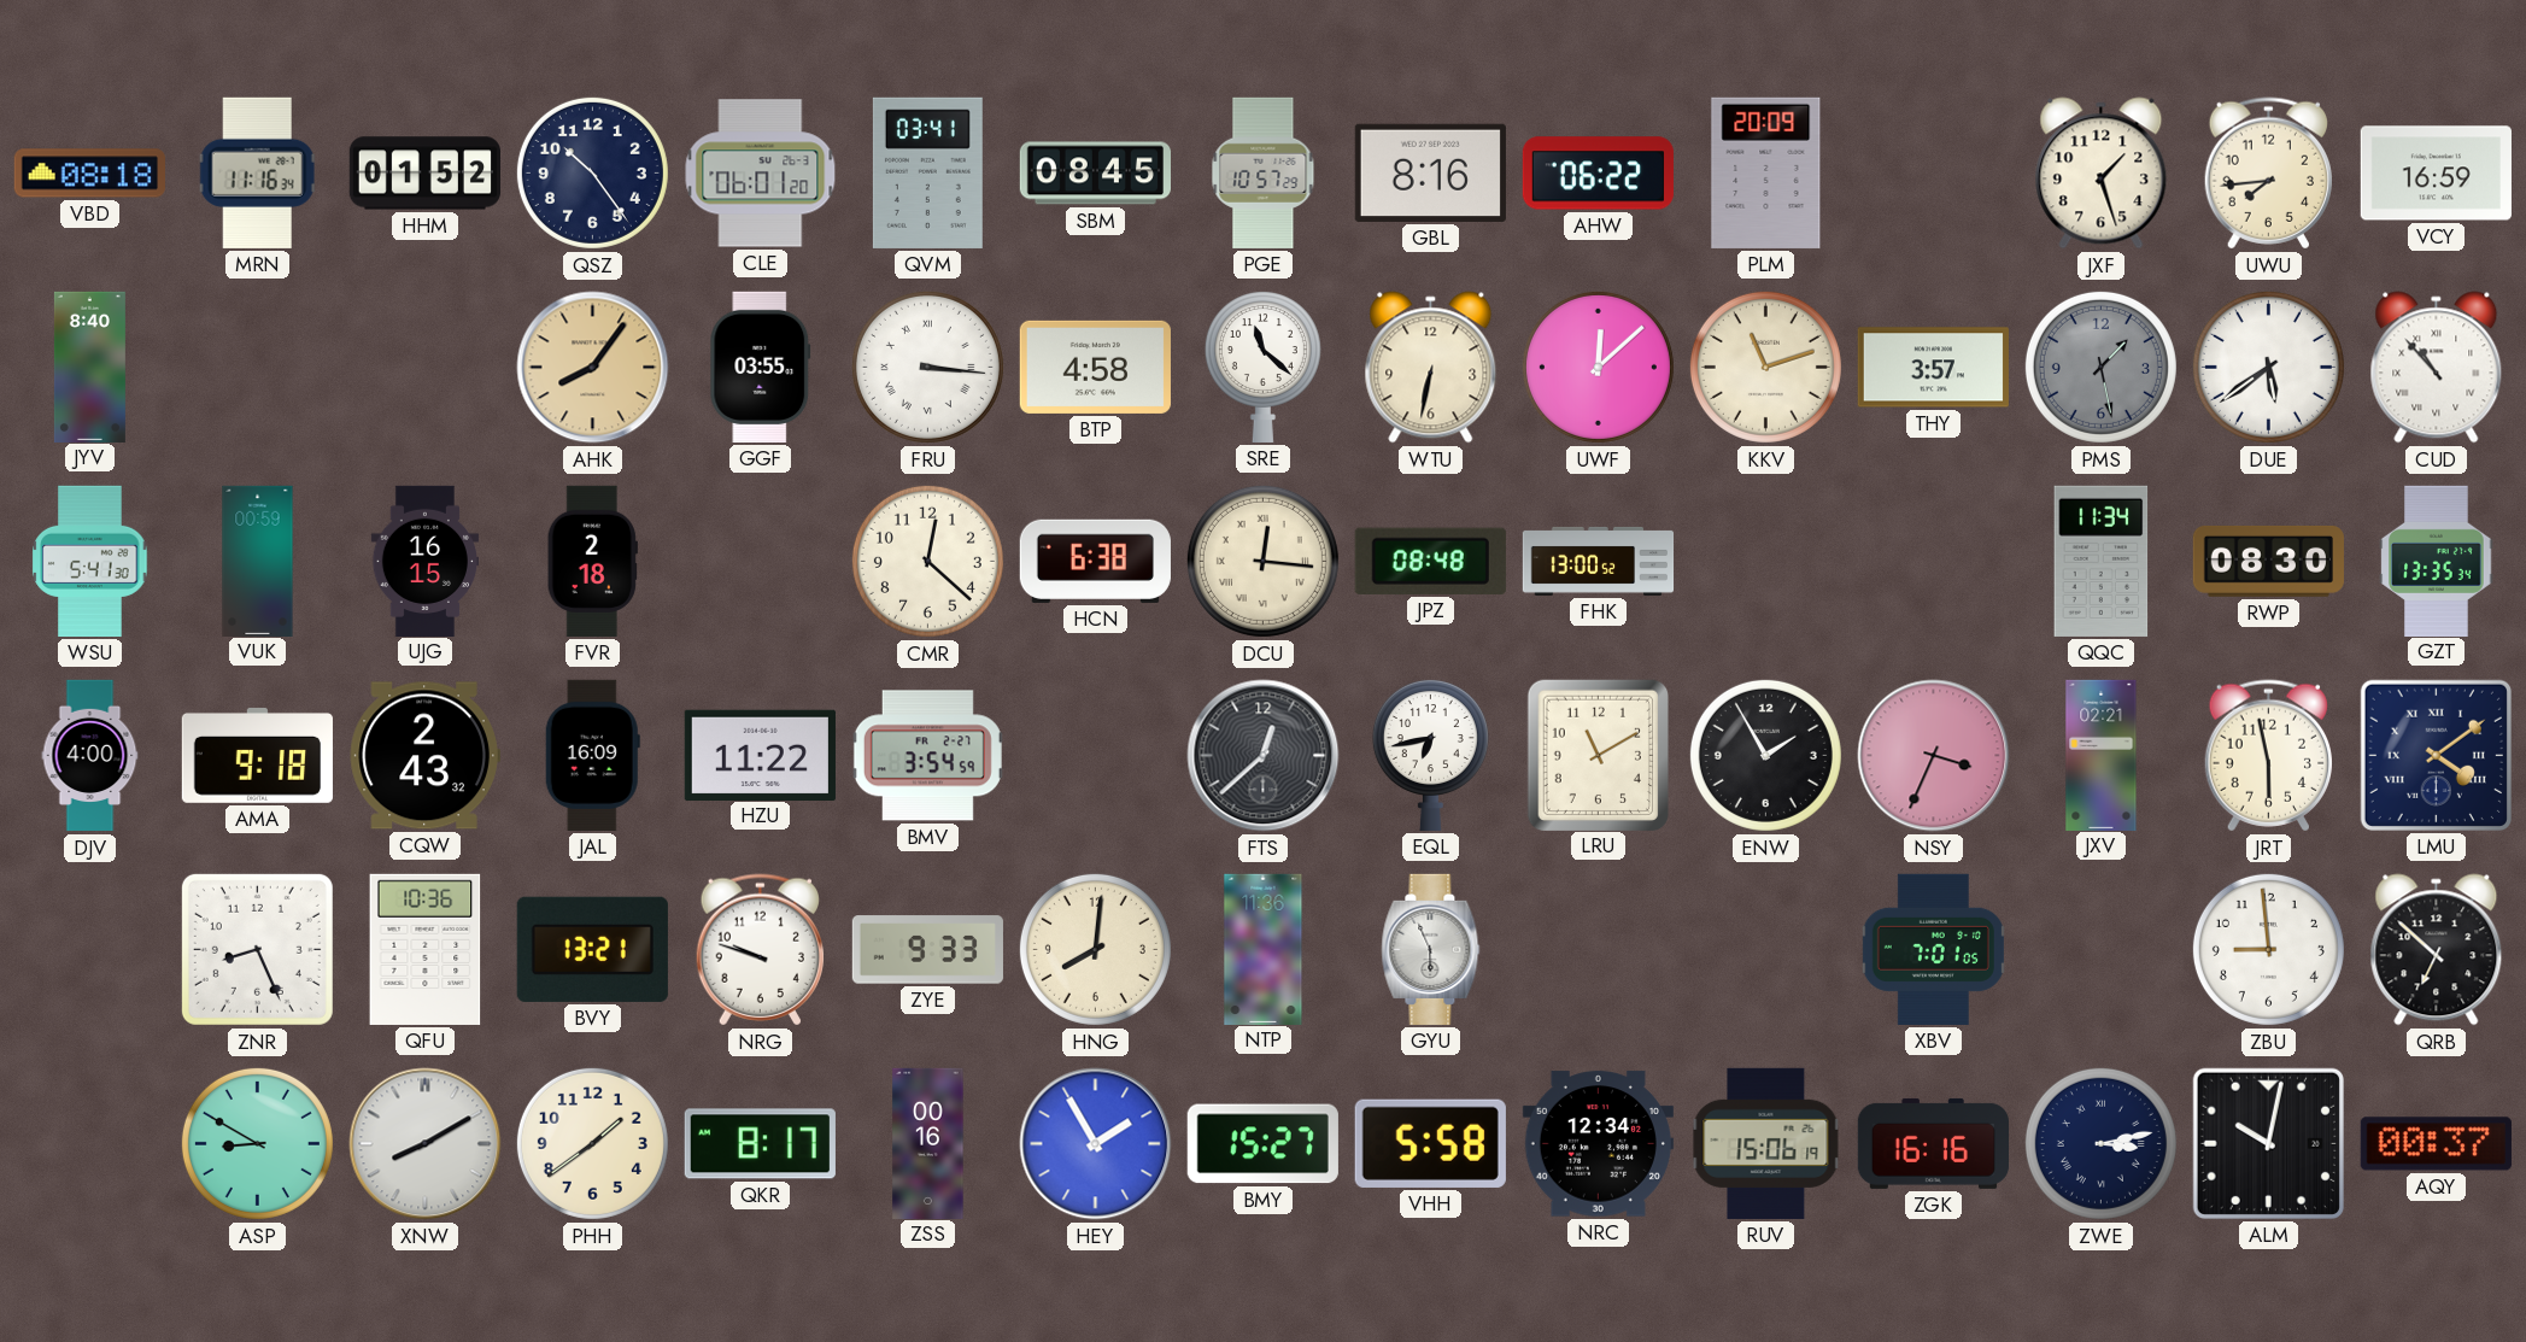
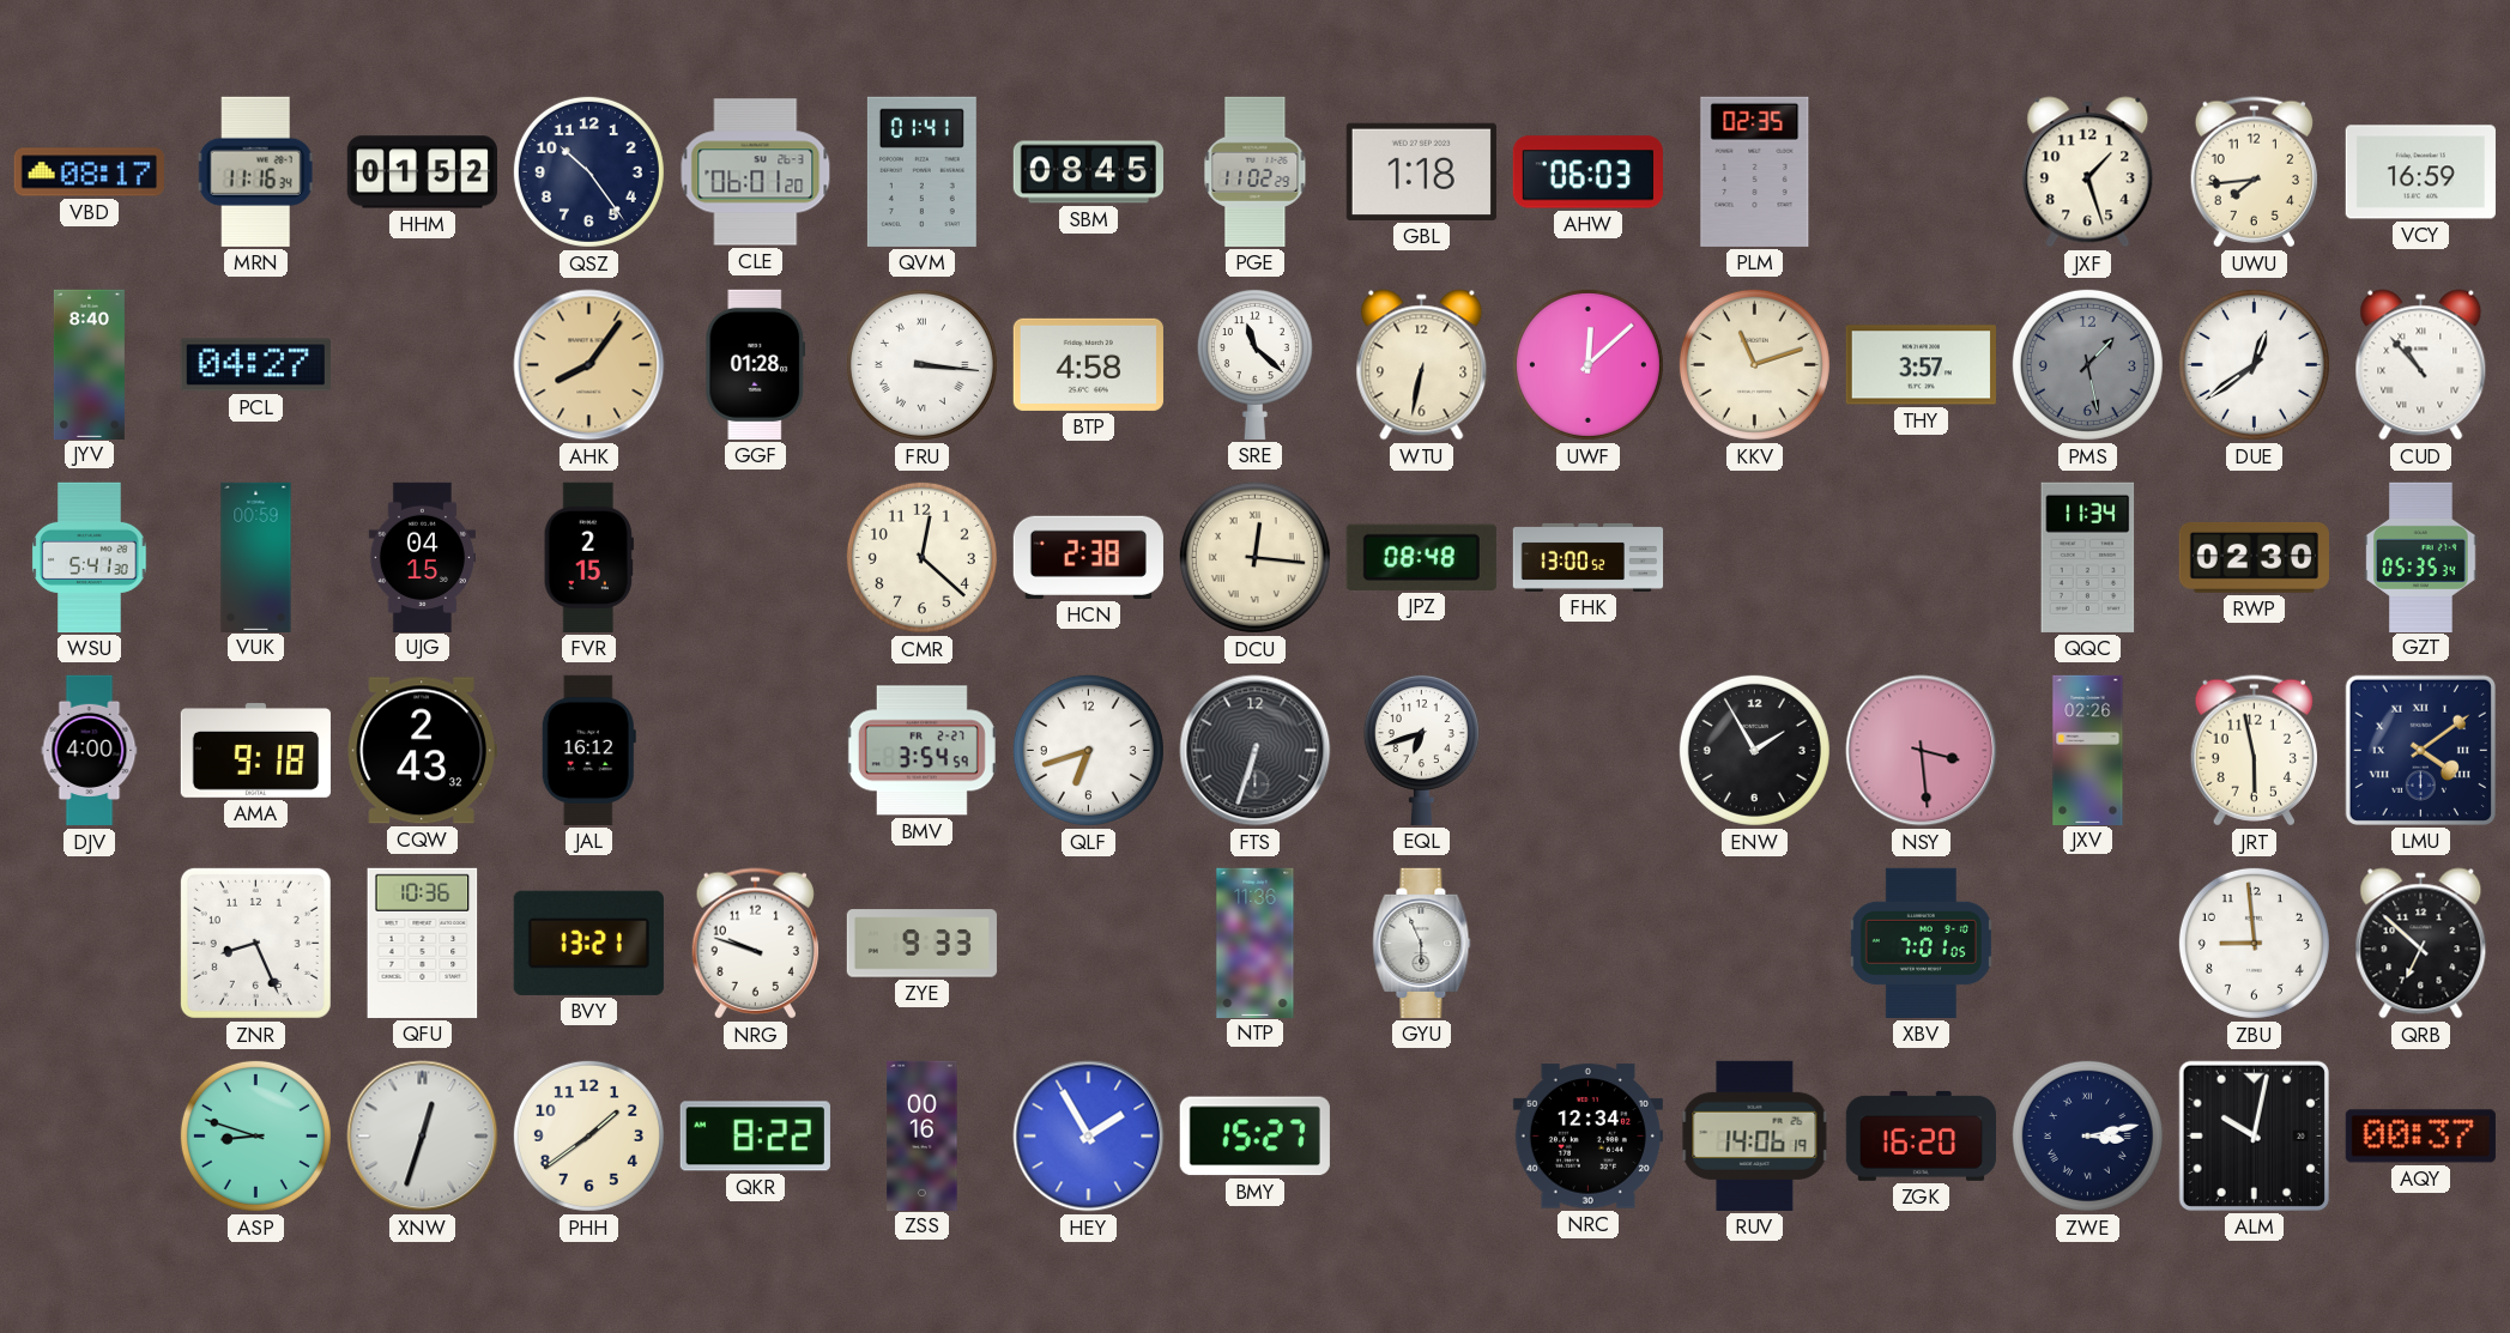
VBD: 08:18 -> 08:17 (89, 172)
QVM: 03:41 -> 01:41 (921, 171)
PGE: 10:57 -> 11:02 (1256, 171)
GBL: 8:16 -> 1:18 (1421, 171)
AHW: 06:22 -> 06:03 (1587, 172)
PLM: 20:09 -> 02:35 (1755, 171)
PCL: none -> 04:27 (255, 365)
GGF: 03:55 -> 01:28 (756, 364)
DUE: 5:39 -> 12:39 (2254, 364)
UJG: 16:15 -> 04:15 (422, 557)
FVR: 2:18 -> 2:15 (588, 557)
HCN: 6:38 -> 2:38 (1088, 557)
RWP: 08:30 -> 02:30 (2254, 557)
GZT: 13:35 -> 05:35 (2421, 557)
JAL: 16:09 -> 16:12 (588, 750)
HZU: 11:22 -> none (760, 755)
QLF: none -> 6:42 (1088, 750)
FTS: 12:38 -> 6:33 (1256, 751)
EQL: 6:43 -> 6:42 (1421, 750)
LRU: 11:10 -> none (1598, 755)
NSY: 3:34 -> 3:29 (1922, 751)
JXV: 02:21 -> 02:26 (2088, 750)
HNG: 8:01 -> none (1095, 949)
ASP: 8:50 -> 8:48 (255, 1135)
XNW: 8:10 -> 12:33 (423, 1137)
QKR: 8:17 -> 8:22 (755, 1137)
VHH: 5:58 -> none (1430, 1143)
RUV: 15:06 -> 14:06 (1755, 1135)
ZGK: 16:16 -> 16:20 (1921, 1135)
